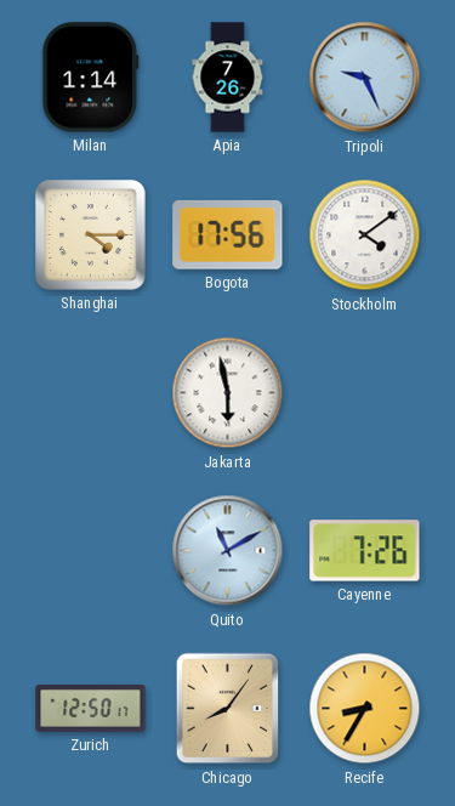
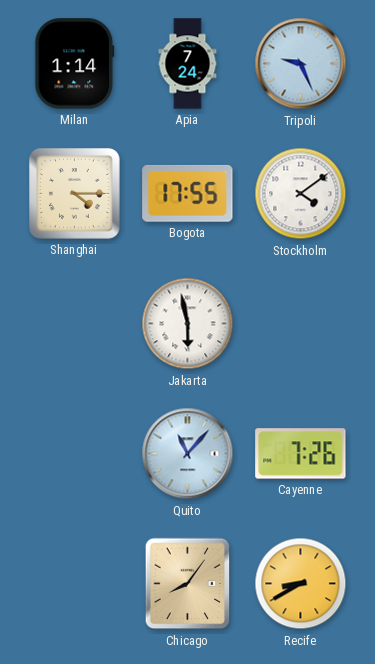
Apia: 7:26 -> 7:24 (188, 64)
Bogota: 17:56 -> 17:55 (188, 193)
Quito: 11:10 -> 11:07 (188, 454)
Zurich: 12:50 -> none (91, 709)
Recife: 8:35 -> 8:40 (301, 584)
